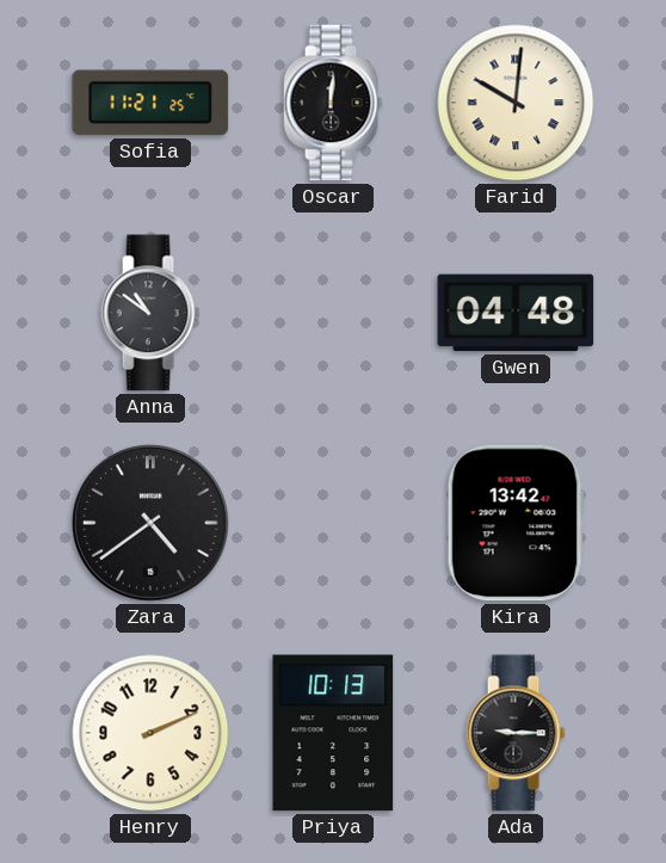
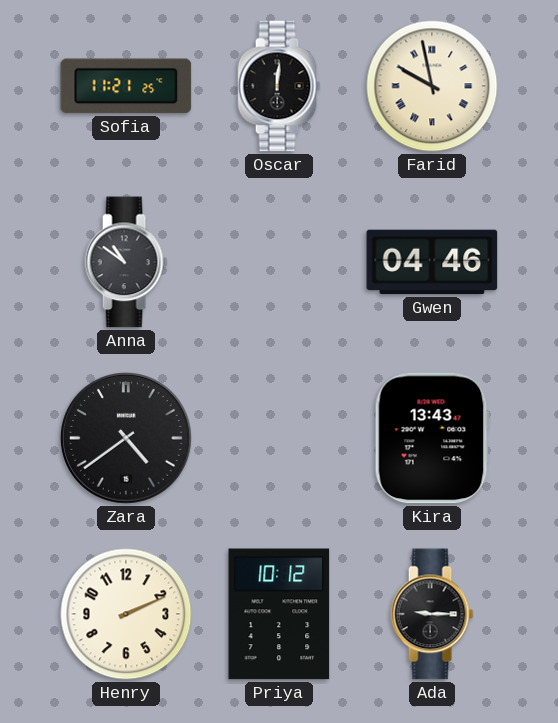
Farid: 10:01 -> 9:58 (432, 86)
Gwen: 04:48 -> 04:46 (432, 262)
Kira: 13:42 -> 13:43 (432, 438)
Priya: 10:13 -> 10:12 (279, 614)
